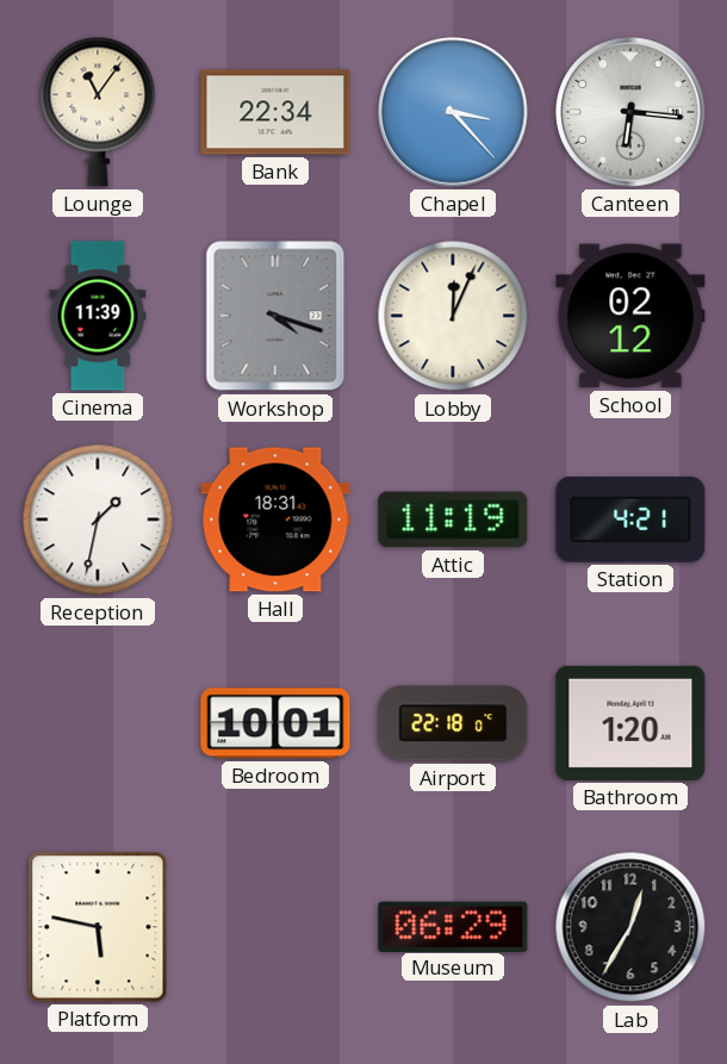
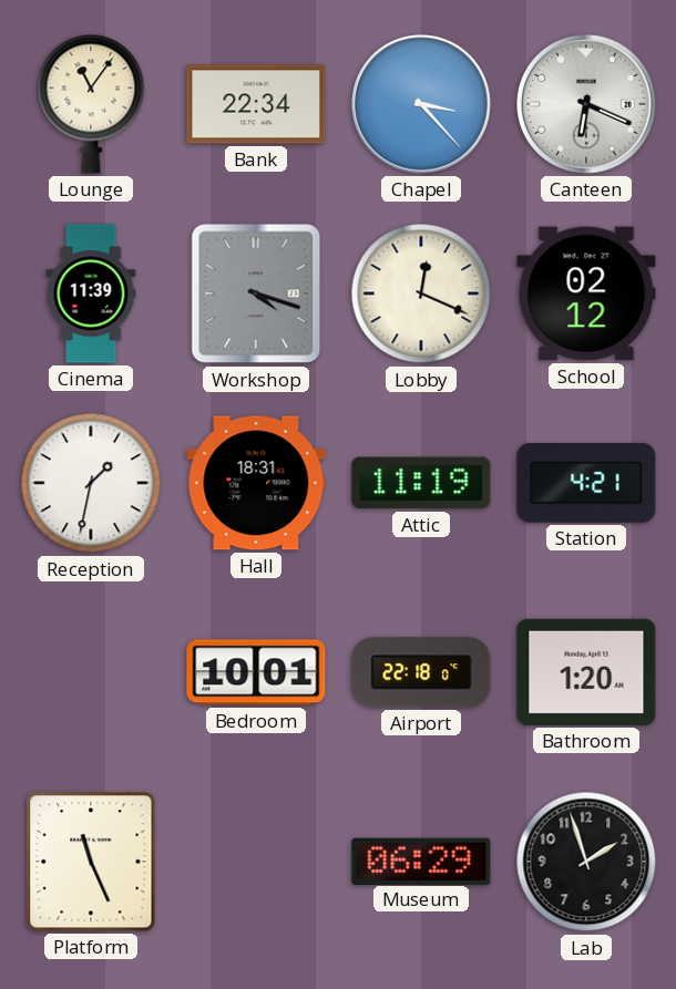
Canteen: 6:16 -> 6:19 (586, 104)
Lobby: 12:04 -> 12:19 (421, 293)
Platform: 5:47 -> 11:26 (91, 862)
Lab: 12:35 -> 1:57 (586, 862)
